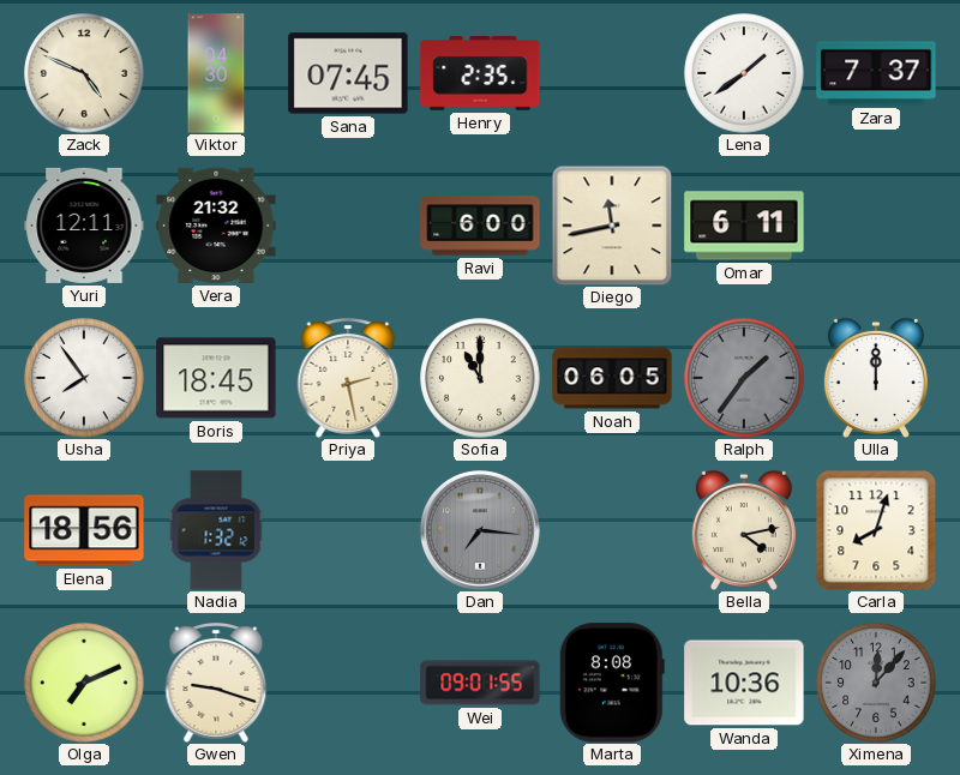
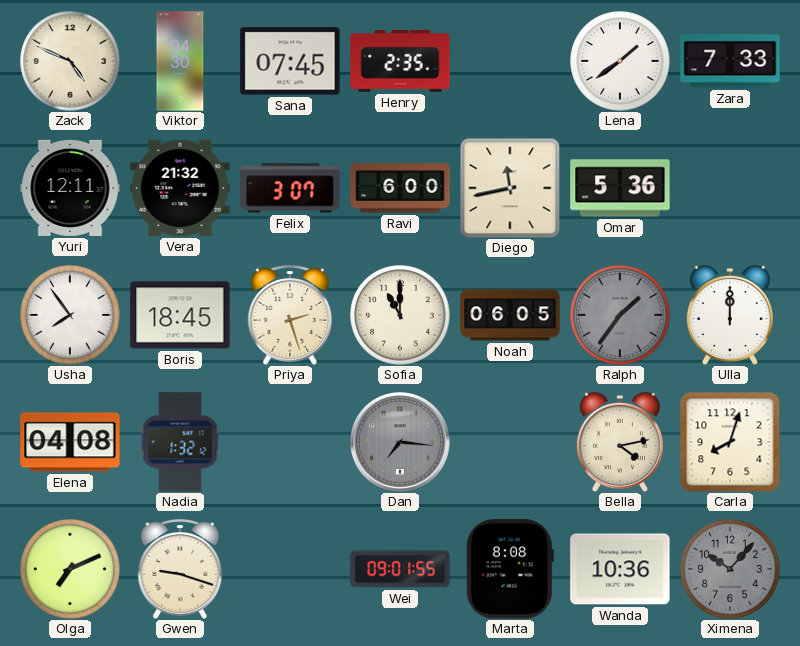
Zara: 7:37 -> 7:33 (730, 61)
Felix: none -> 3:07 (290, 188)
Omar: 6:11 -> 5:36 (620, 188)
Priya: 2:28 -> 2:27 (290, 315)
Elena: 18:56 -> 04:08 (70, 442)
Ximena: 12:07 -> 10:07 (730, 569)
